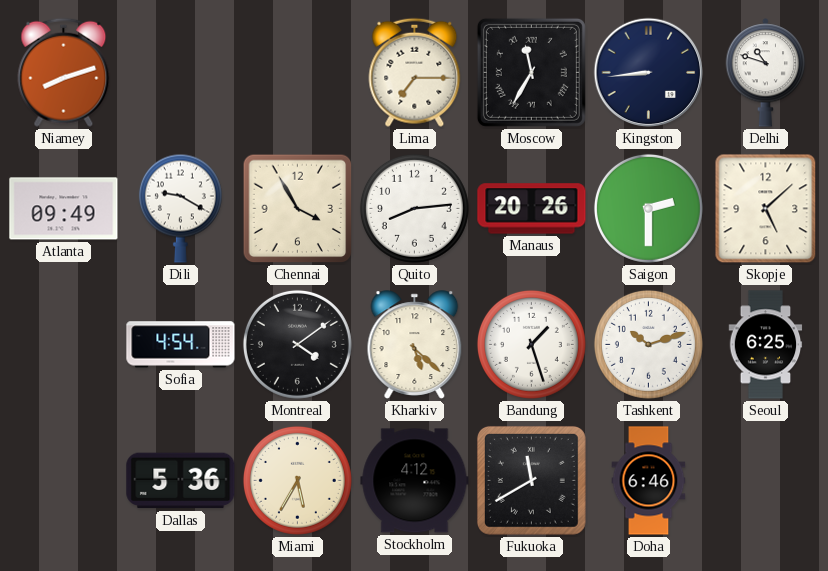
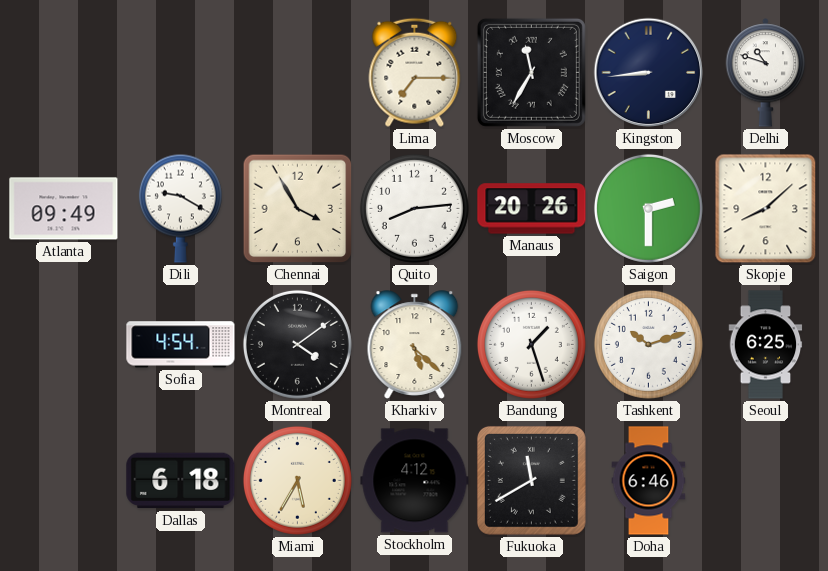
Niamey: 8:12 -> none (64, 72)
Skopje: 5:08 -> 8:08 (766, 209)
Dallas: 5:36 -> 6:18 (181, 481)
